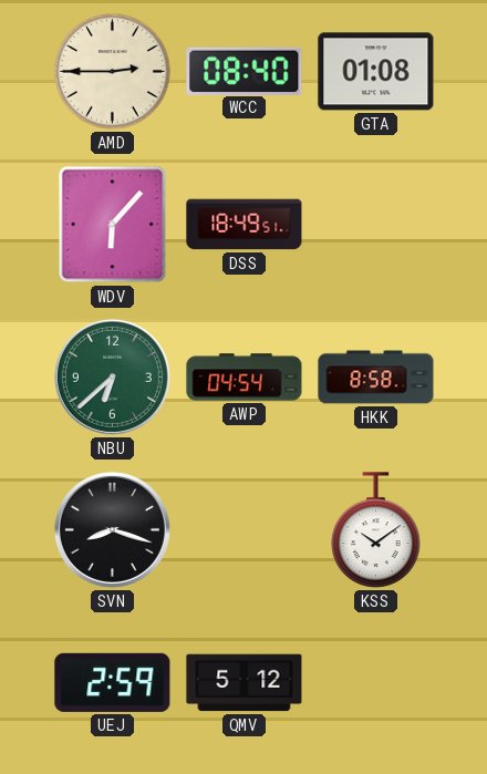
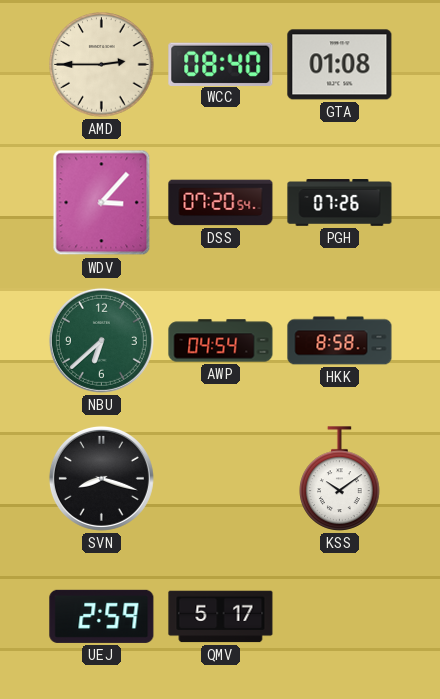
WDV: 6:07 -> 3:07 (102, 203)
DSS: 18:49 -> 07:20 (221, 203)
PGH: none -> 07:26 (340, 203)
QMV: 5:12 -> 5:17 (221, 617)
